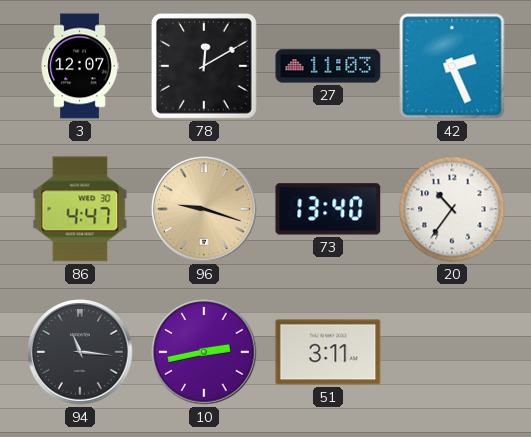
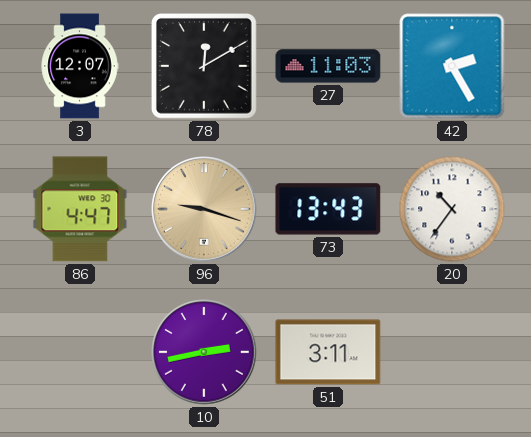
42: 2:26 -> 2:25 (452, 66)
73: 13:40 -> 13:43 (328, 209)
94: 11:16 -> none (80, 352)
